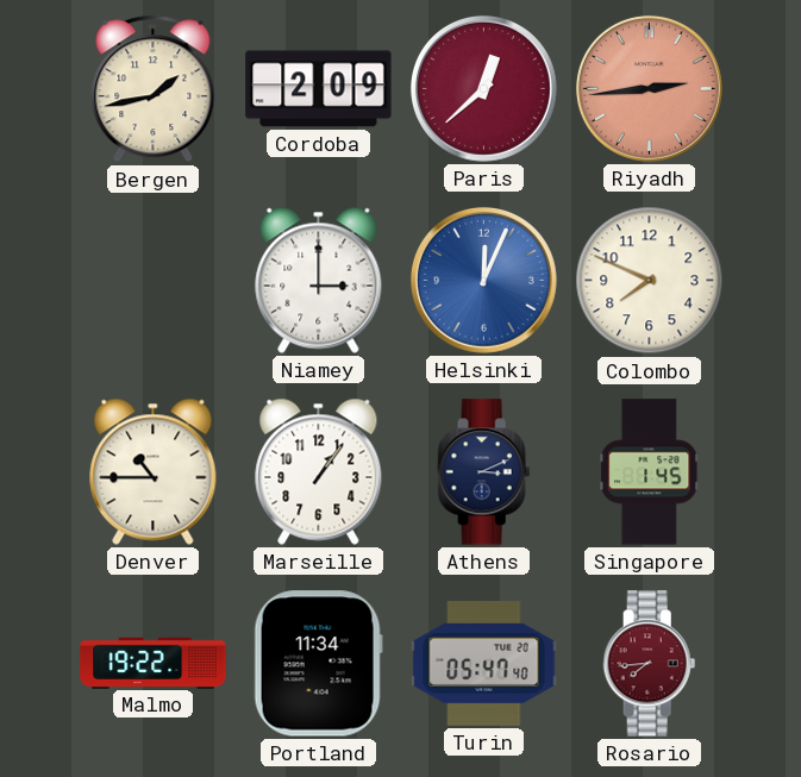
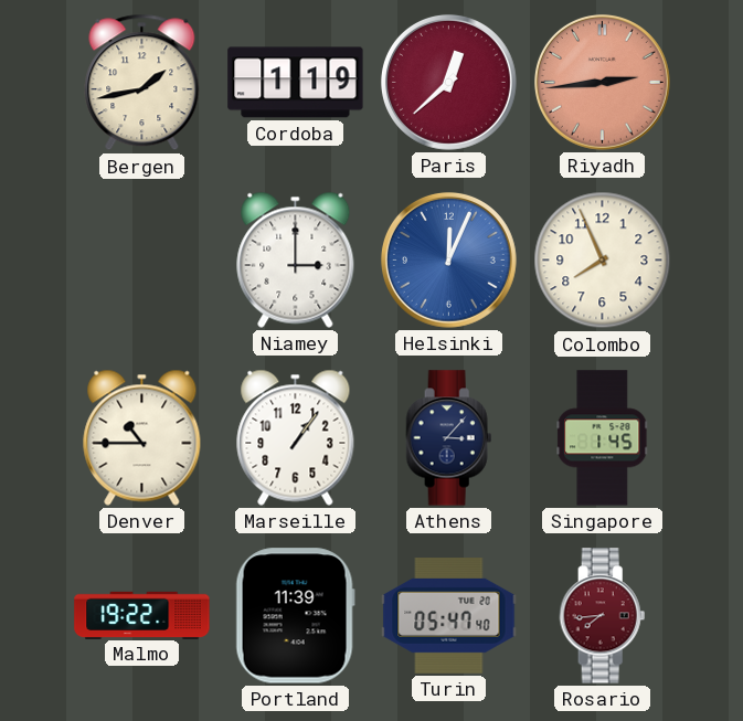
Cordoba: 2:09 -> 1:19 (296, 83)
Colombo: 7:49 -> 7:56 (603, 261)
Athens: 3:11 -> 3:07 (449, 438)
Portland: 11:34 -> 11:39 (295, 616)
